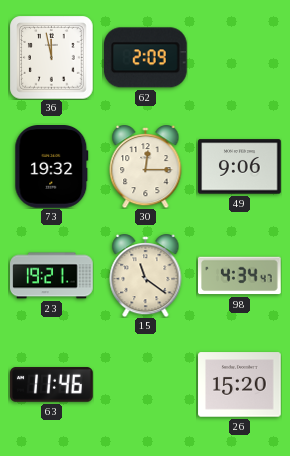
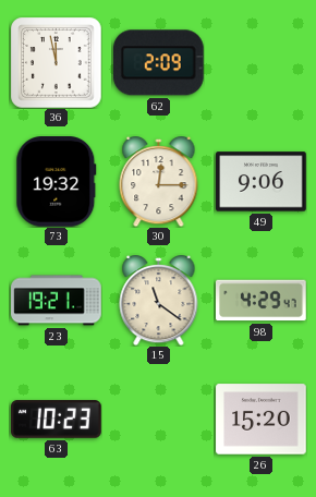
98: 4:34 -> 4:29 (262, 301)
63: 11:46 -> 10:23 (57, 420)
